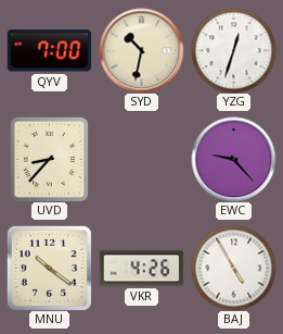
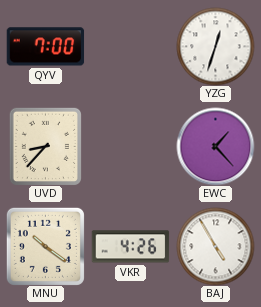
SYD: 10:32 -> none (141, 50)
EWC: 9:23 -> 1:23 (215, 146)
